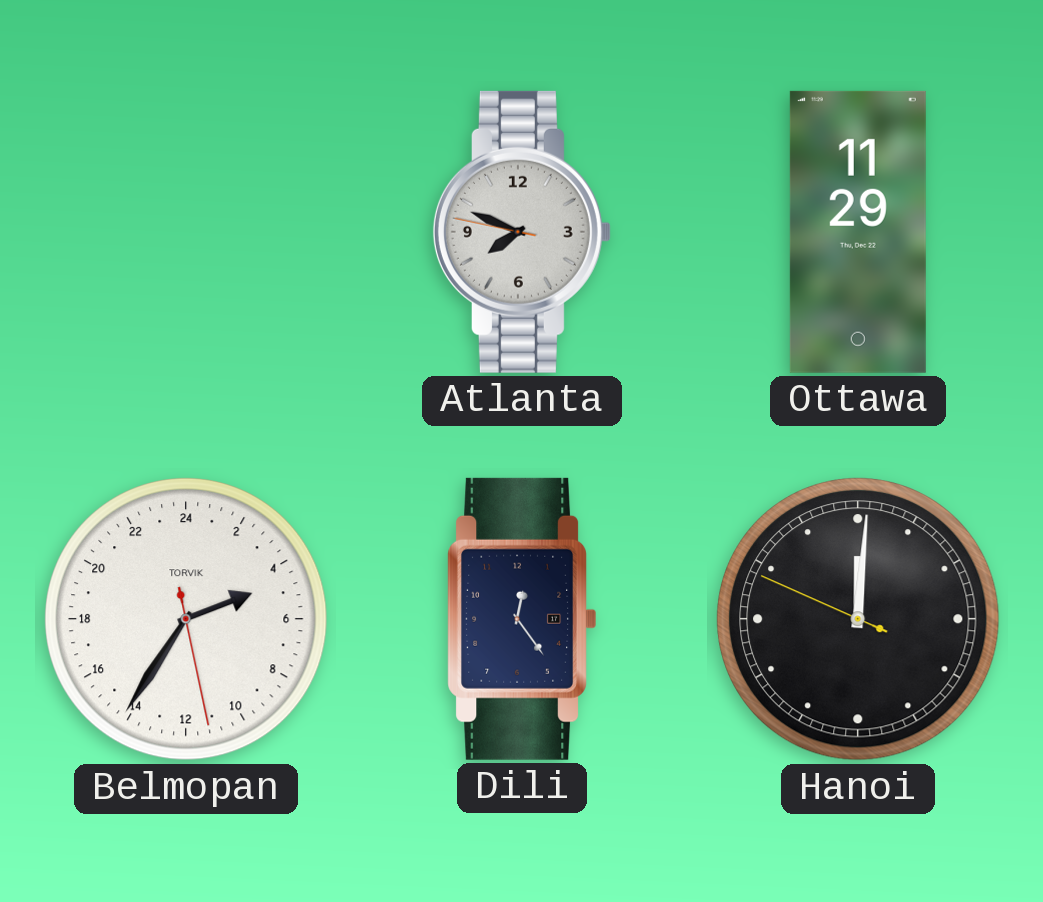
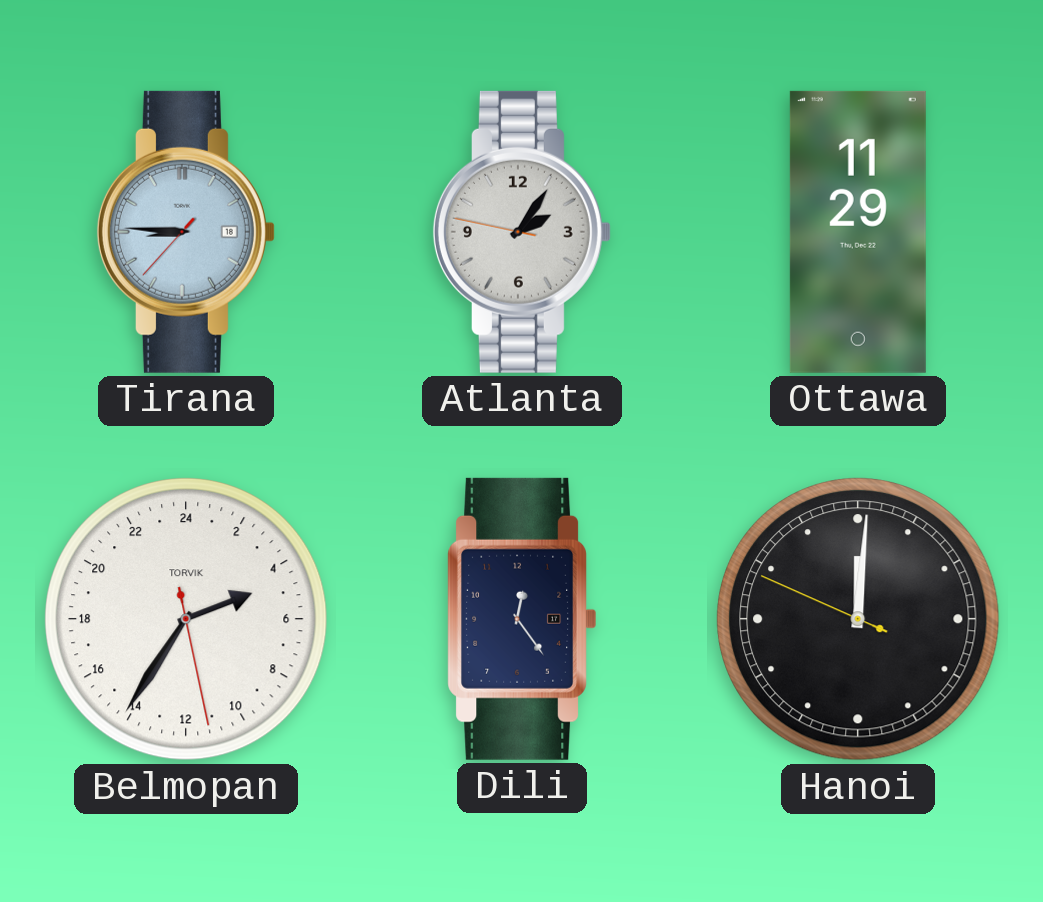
Tirana: none -> 8:45 (186, 232)
Atlanta: 7:48 -> 2:05 (522, 232)
